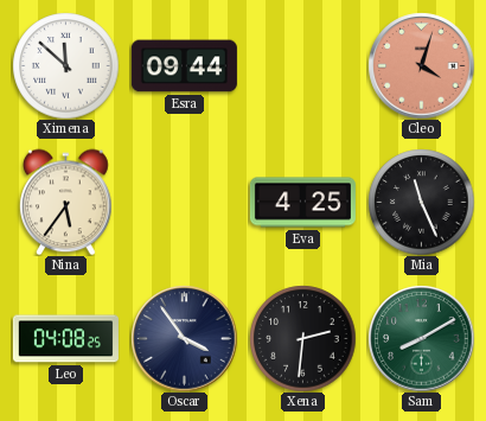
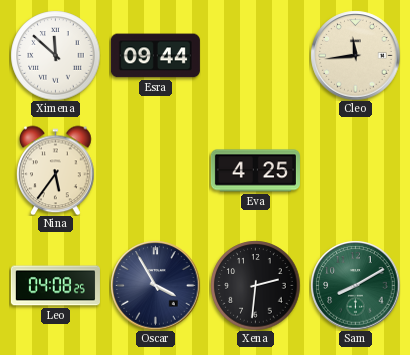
Cleo: 4:03 -> 11:44 (355, 55)
Cleo dial: salmon -> cream (355, 55)
Mia: 11:26 -> none (421, 202)
Oscar: 3:54 -> 3:55 (155, 285)
